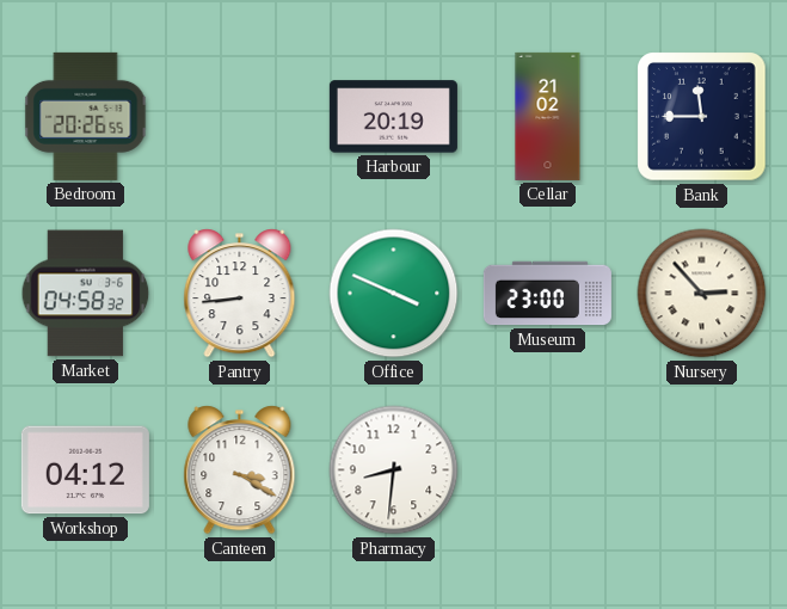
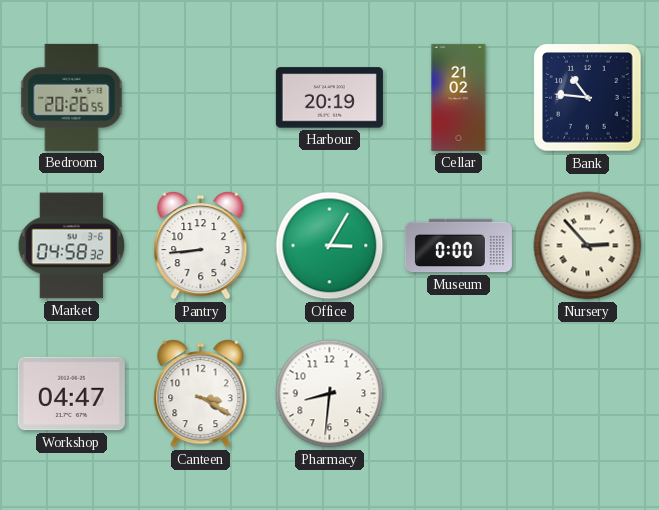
Bank: 11:45 -> 10:46 (588, 98)
Office: 3:49 -> 3:05 (330, 246)
Museum: 23:00 -> 0:00 (458, 246)
Workshop: 04:12 -> 04:47 (71, 394)
